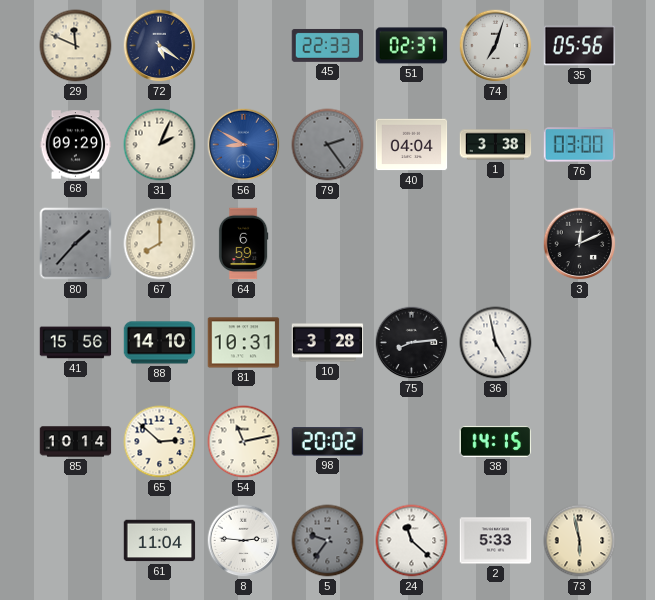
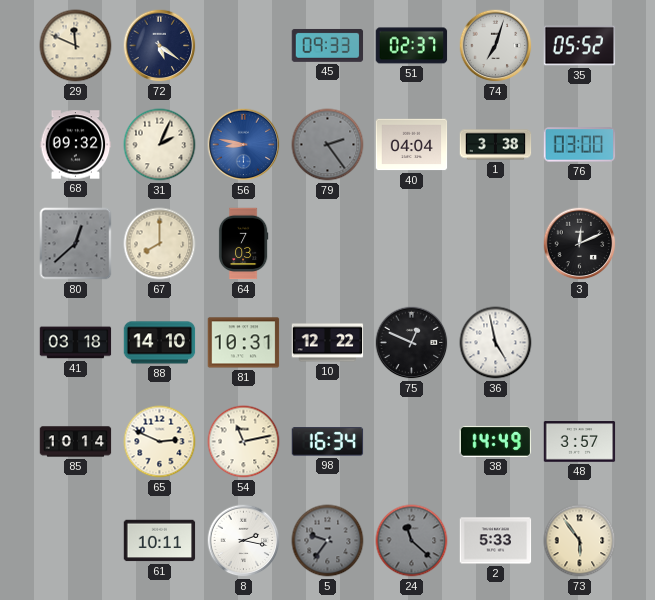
45: 22:33 -> 09:33 (328, 45)
35: 05:56 -> 05:52 (580, 46)
68: 09:29 -> 09:32 (76, 145)
56: 8:50 -> 8:47 (244, 145)
80: 1:37 -> 12:38 (76, 244)
64: 6:59 -> 7:03 (243, 244)
41: 15:56 -> 03:18 (76, 343)
10: 3:28 -> 12:22 (328, 343)
75: 8:14 -> 12:49 (412, 343)
65: 2:52 -> 2:49 (160, 442)
98: 20:02 -> 16:34 (328, 442)
38: 14:15 -> 14:49 (496, 441)
48: none -> 3:57 (580, 442)
61: 11:04 -> 10:11 (160, 541)
8: 2:46 -> 2:17 (244, 541)
24 dial: white -> grey (412, 541)
73: 5:58 -> 5:54 (580, 541)
